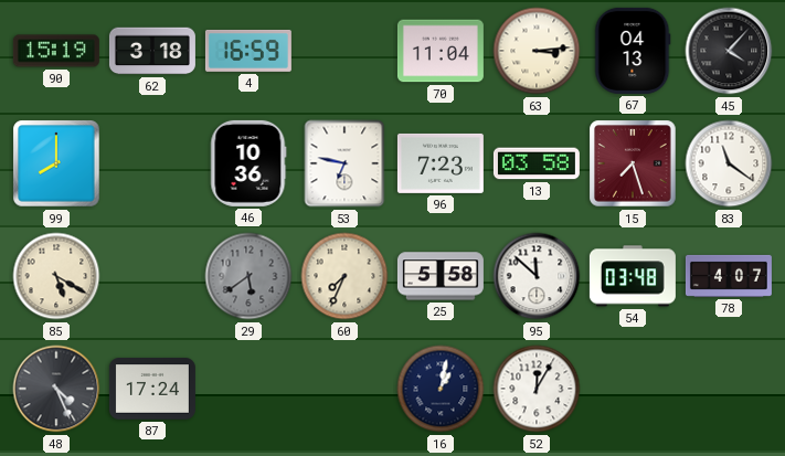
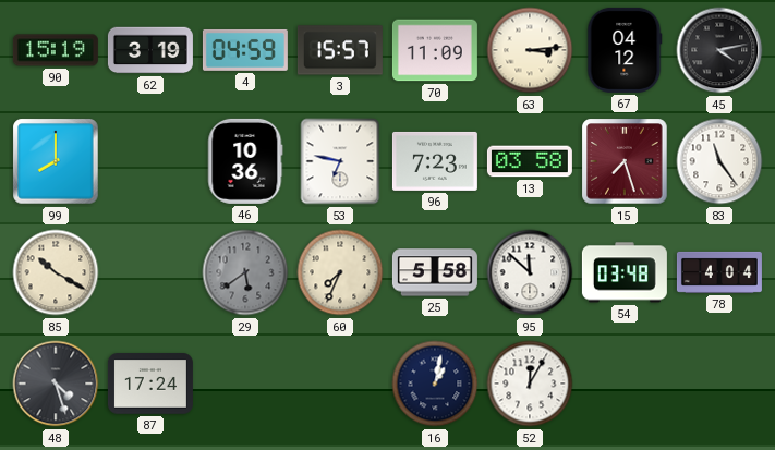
62: 3:18 -> 3:19 (150, 50)
4: 16:59 -> 04:59 (245, 50)
3: none -> 15:57 (340, 50)
70: 11:04 -> 11:09 (435, 50)
67: 04:13 -> 04:12 (625, 50)
45: 4:07 -> 4:13 (719, 50)
83: 11:21 -> 11:24 (719, 161)
85: 5:20 -> 10:20 (56, 272)
78: 4:07 -> 4:04 (719, 272)
48: 4:26 -> 4:27 (56, 384)
